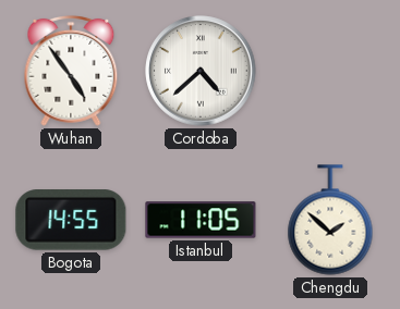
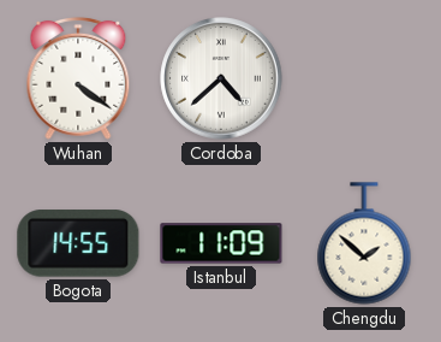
Wuhan: 4:54 -> 4:21 (78, 78)
Istanbul: 11:05 -> 11:09 (221, 243)
